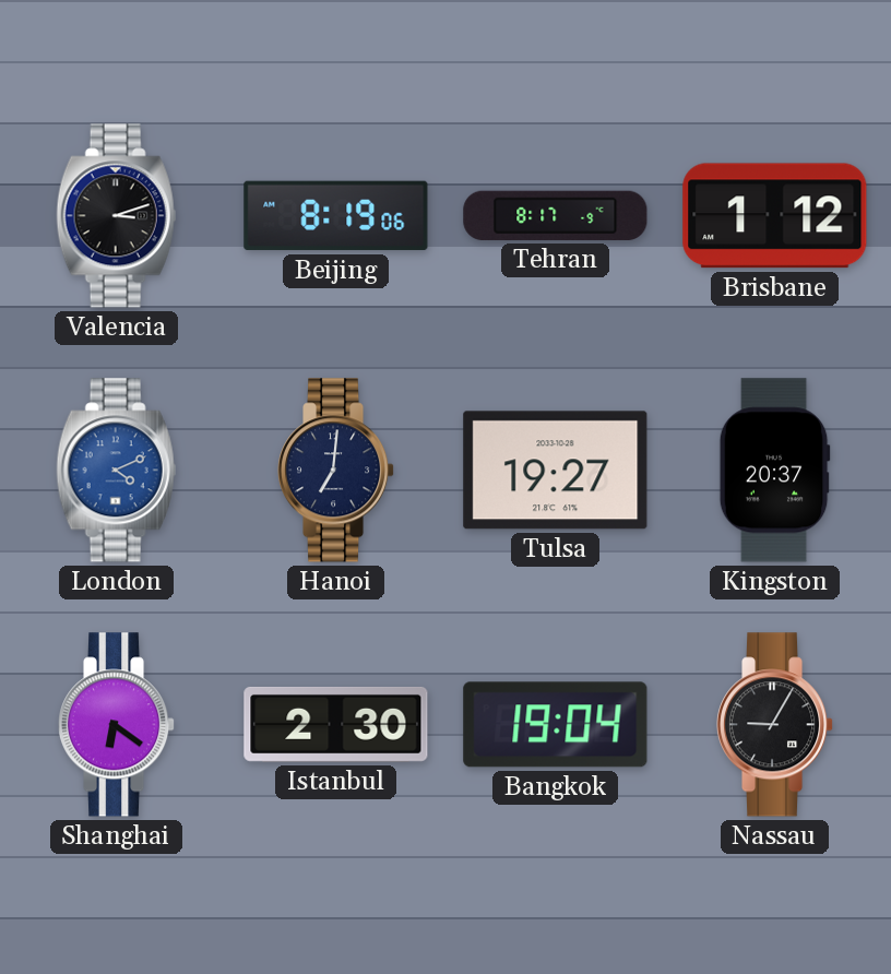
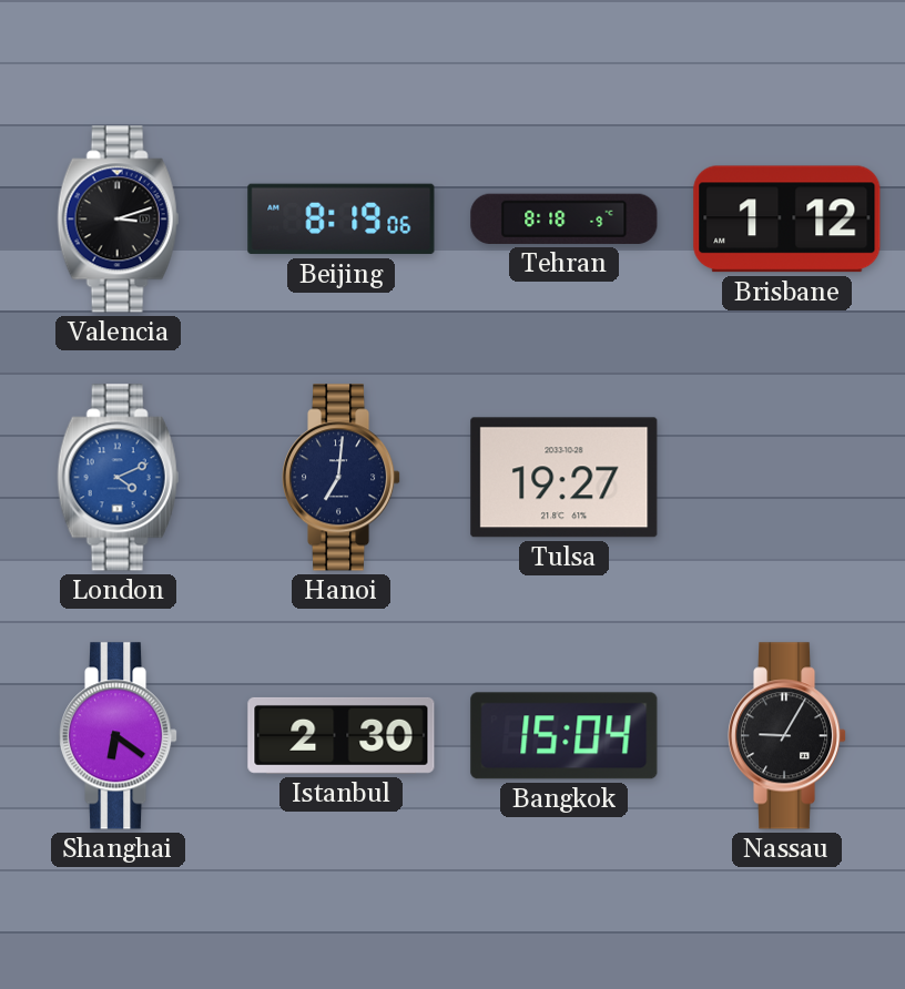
Tehran: 8:17 -> 8:18 (565, 218)
Kingston: 20:37 -> none (774, 471)
Bangkok: 19:04 -> 15:04 (565, 736)
